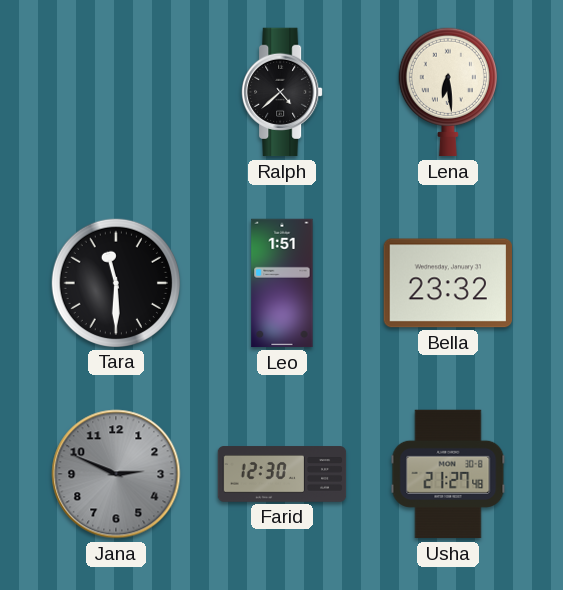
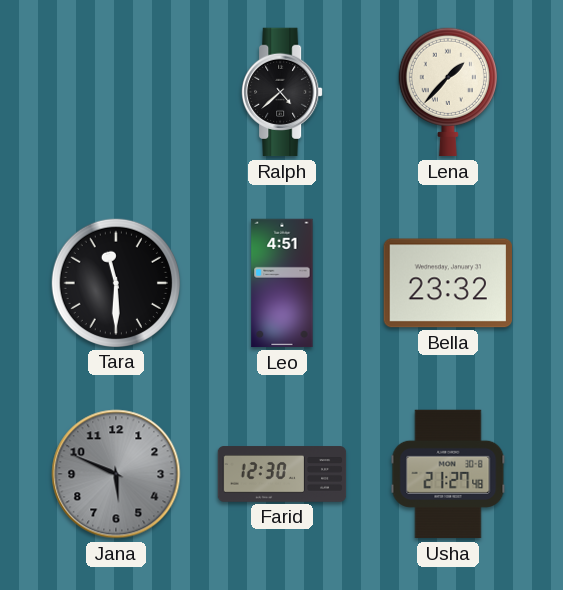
Lena: 6:29 -> 1:37 (448, 92)
Leo: 1:51 -> 4:51 (282, 283)
Jana: 2:49 -> 5:49 (116, 474)
